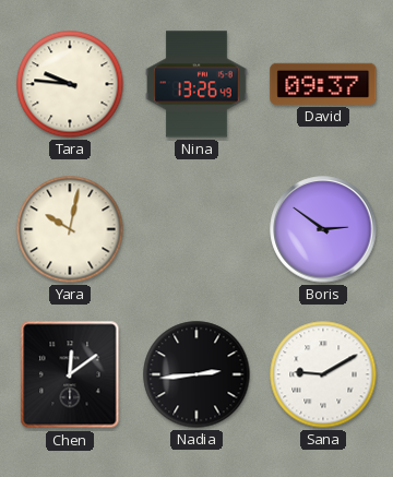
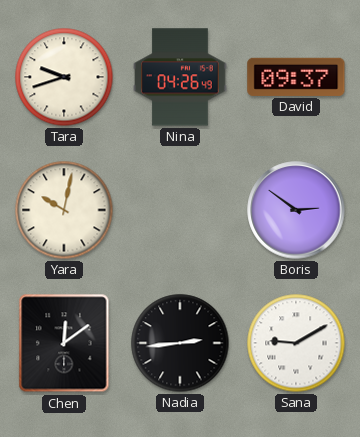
Tara: 9:46 -> 9:42 (64, 77)
Nina: 13:26 -> 04:26 (180, 77)
